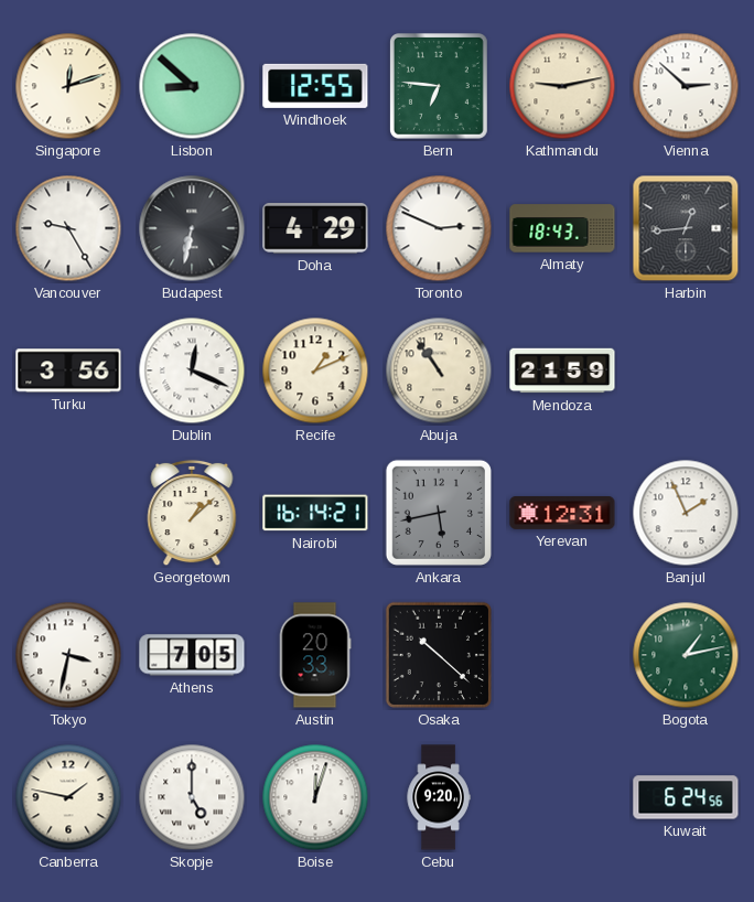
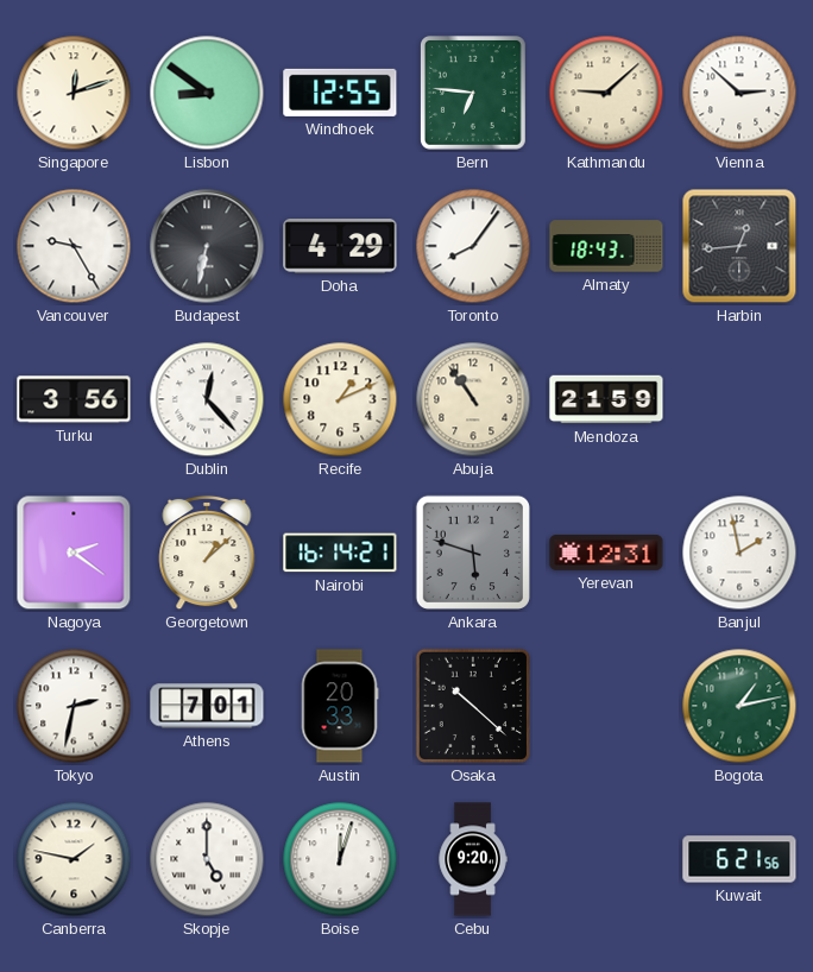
Lisbon: 8:52 -> 8:51 (207, 93)
Kathmandu: 9:13 -> 9:08 (606, 93)
Toronto: 2:49 -> 8:06 (473, 246)
Dublin: 12:19 -> 12:23 (207, 399)
Nagoya: none -> 2:21 (74, 553)
Ankara: 5:43 -> 5:48 (473, 553)
Banjul: 1:56 -> 1:58 (739, 553)
Tokyo: 3:32 -> 2:32 (74, 706)
Athens: 7:05 -> 7:01 (207, 706)
Kuwait: 6:24 -> 6:21 (739, 859)
